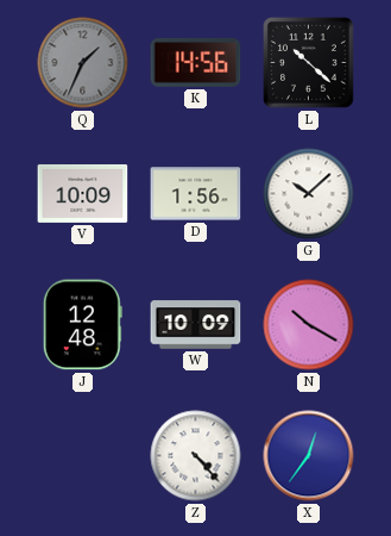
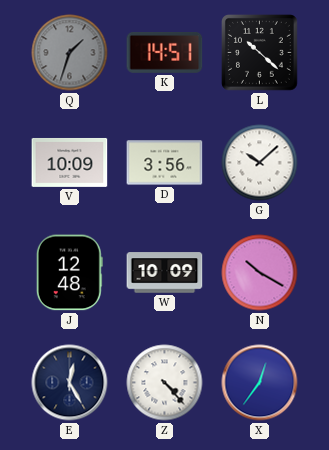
Q: 1:34 -> 1:33 (70, 53)
K: 14:56 -> 14:51 (165, 53)
D: 1:56 -> 3:56 (165, 163)
E: none -> 12:25 (70, 383)
